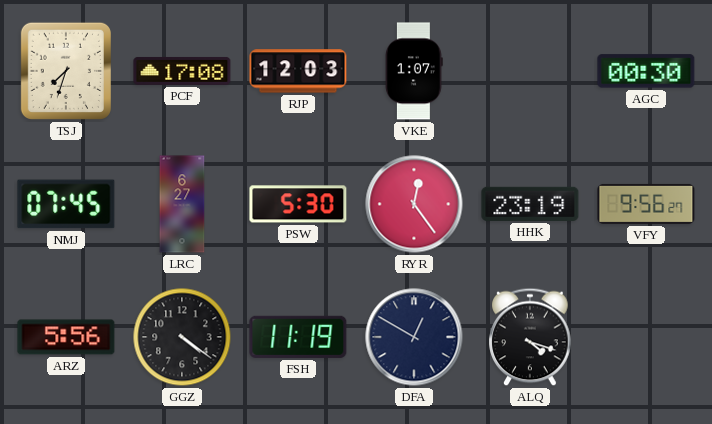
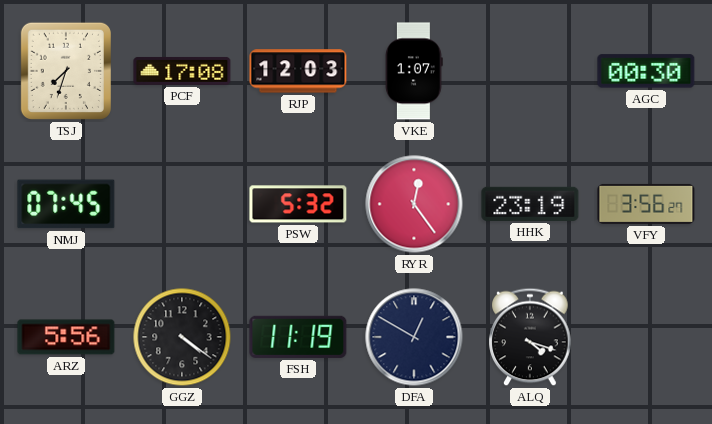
LRC: 6:27 -> none (182, 204)
PSW: 5:30 -> 5:32 (298, 204)
VFY: 9:56 -> 3:56 (646, 204)
